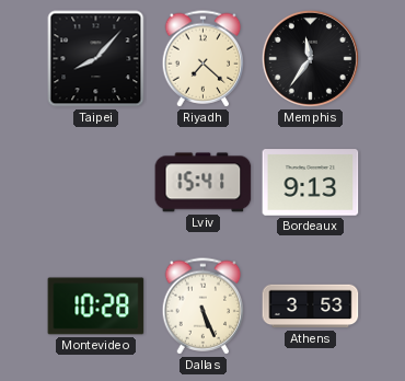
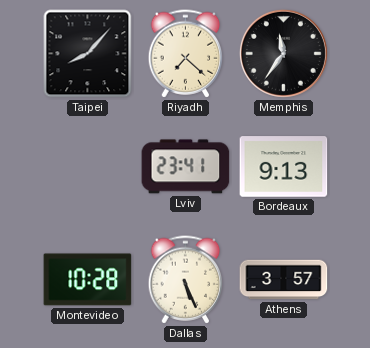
Lviv: 15:41 -> 23:41 (186, 167)
Athens: 3:53 -> 3:57 (284, 280)
